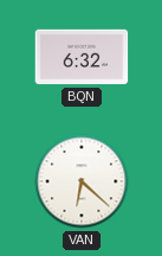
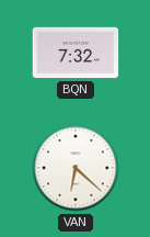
BQN: 6:32 -> 7:32 (76, 53)
